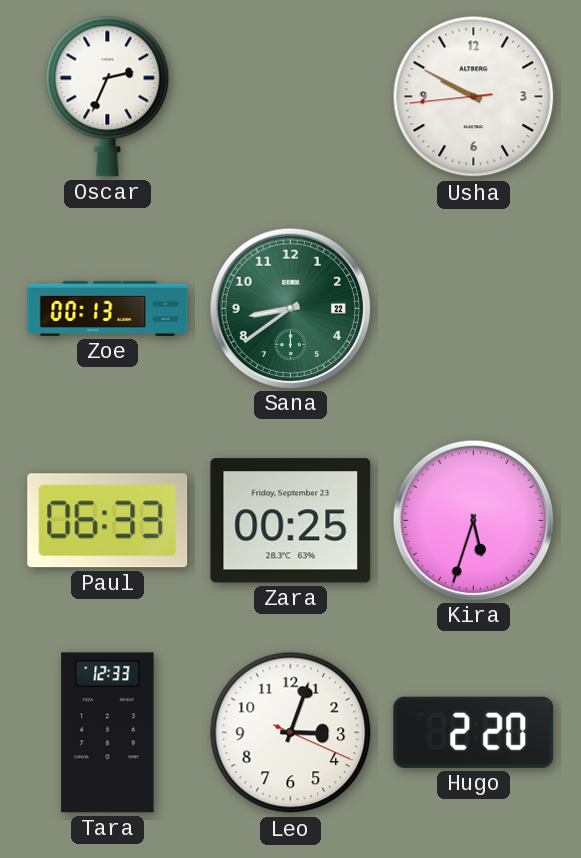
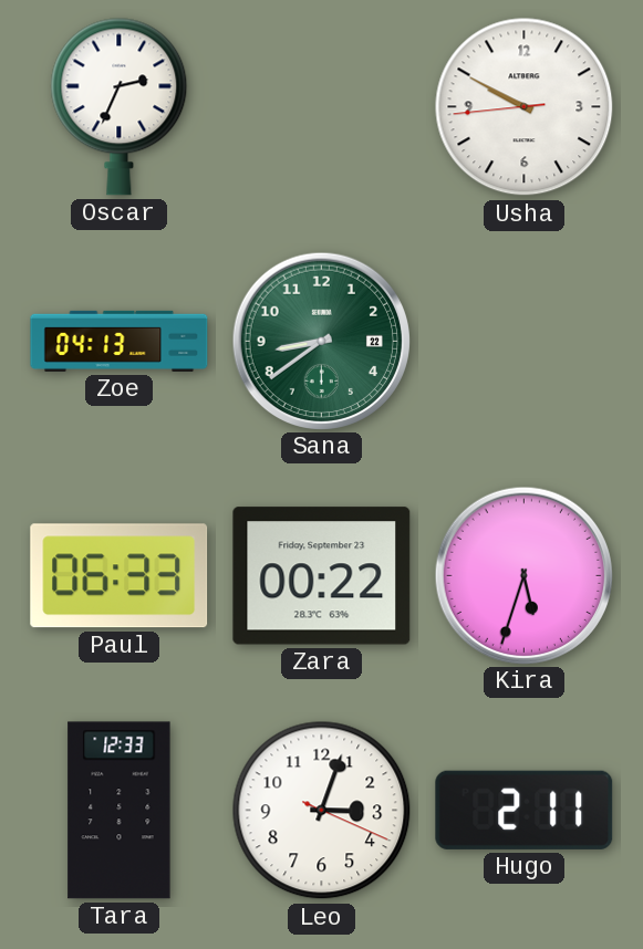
Zoe: 00:13 -> 04:13 (120, 341)
Zara: 00:25 -> 00:22 (322, 576)
Hugo: 2:20 -> 2:11 (525, 810)
